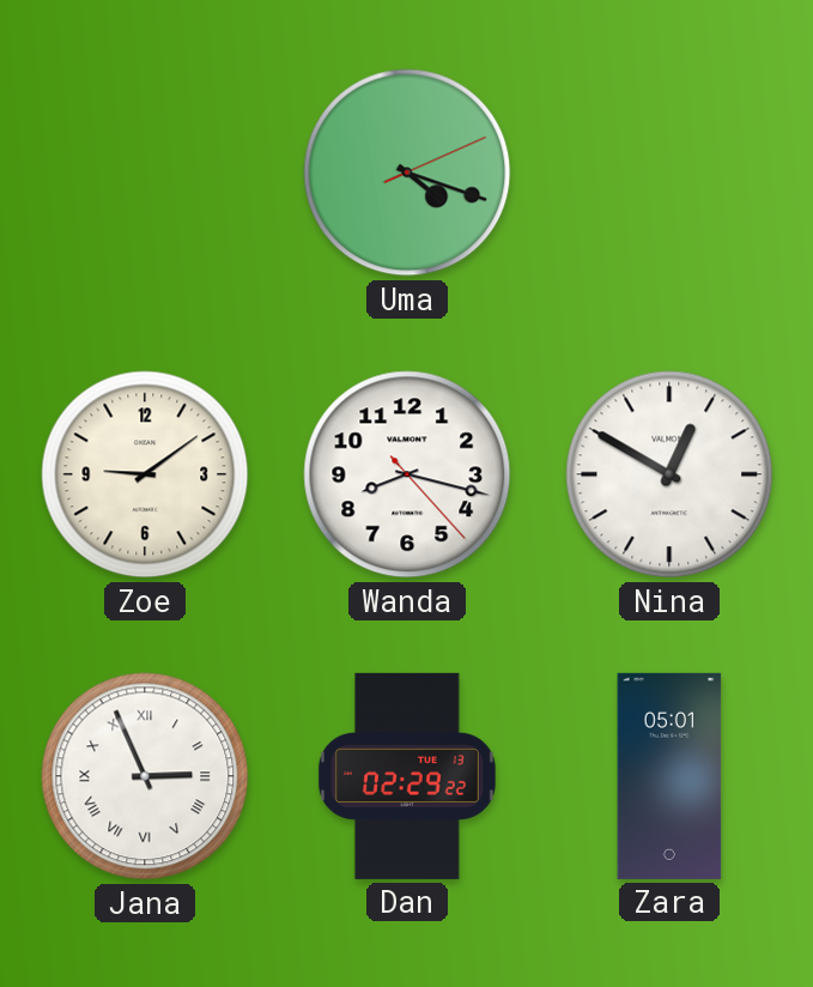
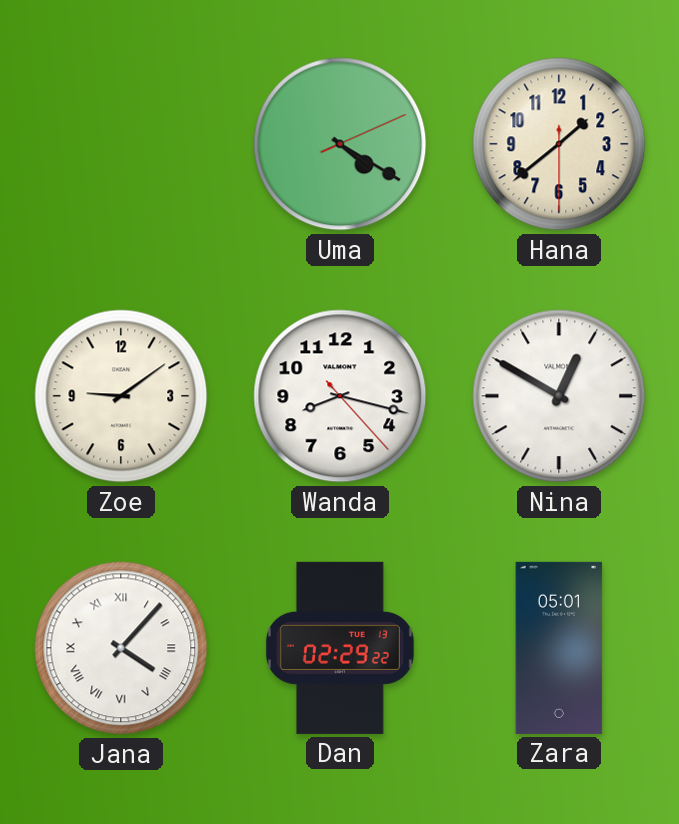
Uma: 4:18 -> 4:20 (340, 144)
Hana: none -> 1:38 (559, 144)
Jana: 2:56 -> 4:07 (121, 648)
